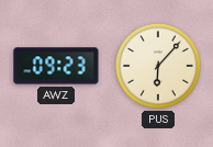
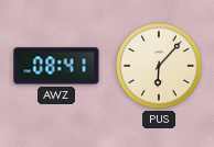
AWZ: 09:23 -> 08:41 (56, 66)
